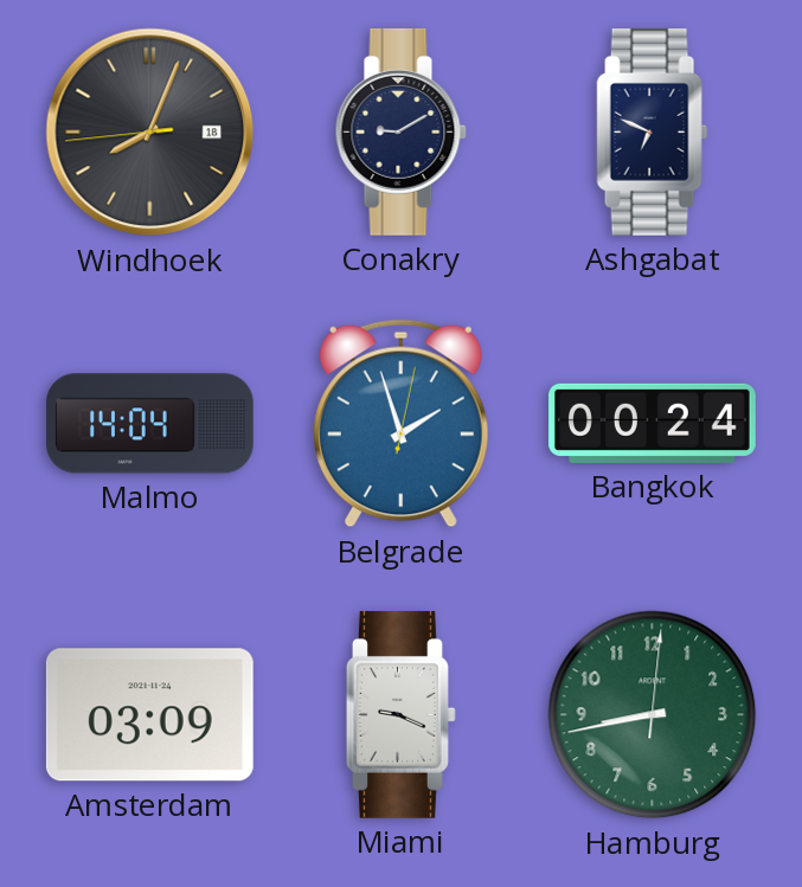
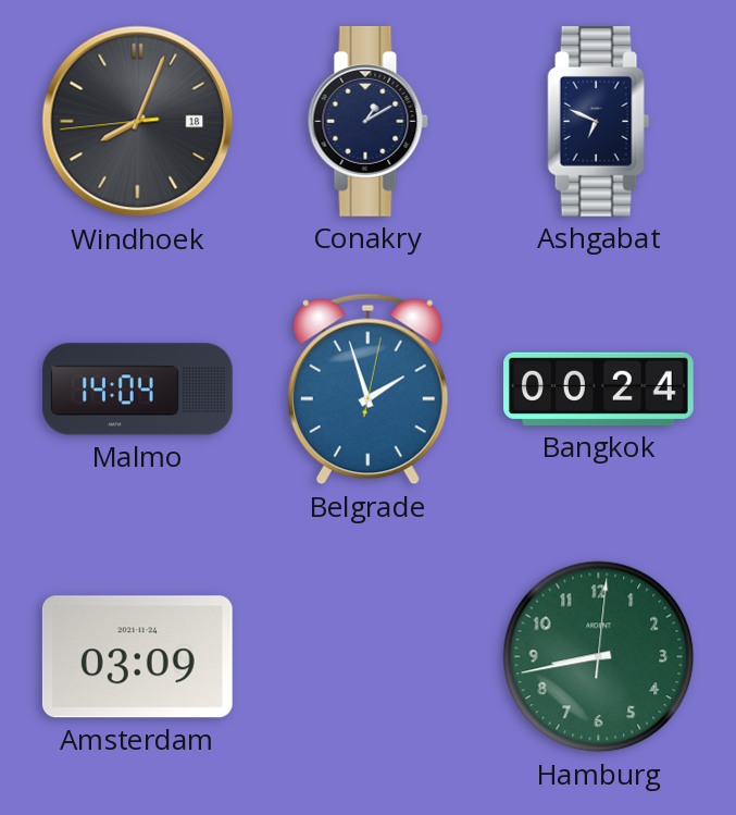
Conakry: 9:10 -> 1:10 (367, 121)
Miami: 9:19 -> none (402, 714)
